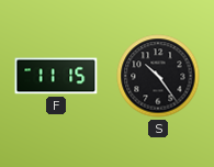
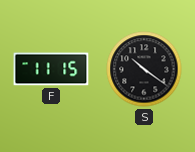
S: 10:24 -> 10:21 (144, 69)
